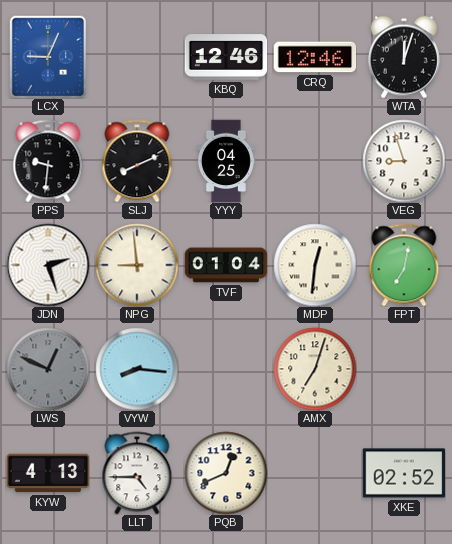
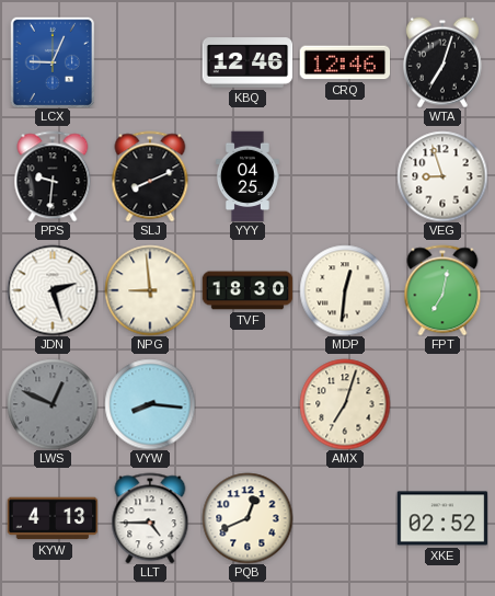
WTA: 12:03 -> 7:03 (442, 62)
TVF: 01:04 -> 18:30 (248, 290)
